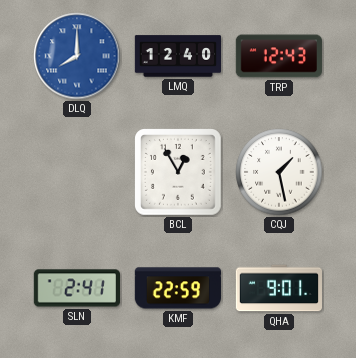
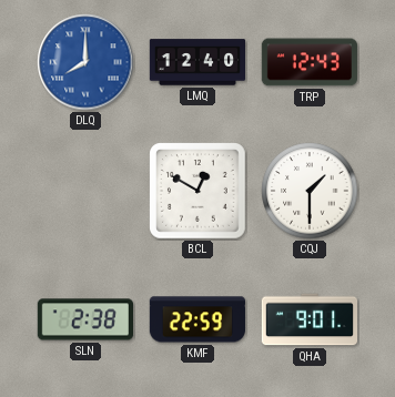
BCL: 12:55 -> 12:50 (199, 192)
CQJ: 1:28 -> 1:30 (310, 191)
SLN: 2:41 -> 2:38 (84, 319)
